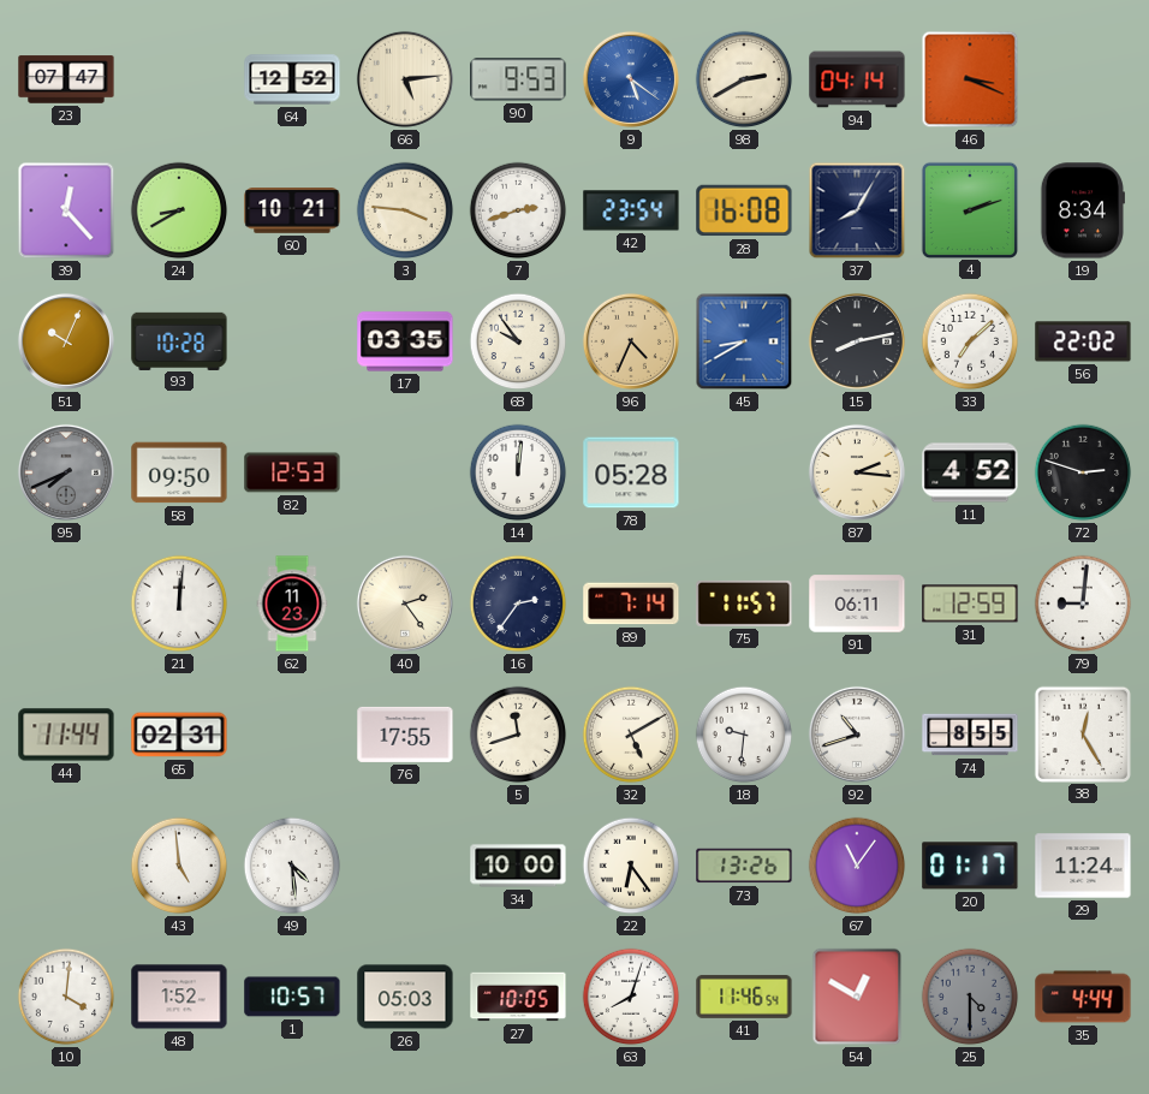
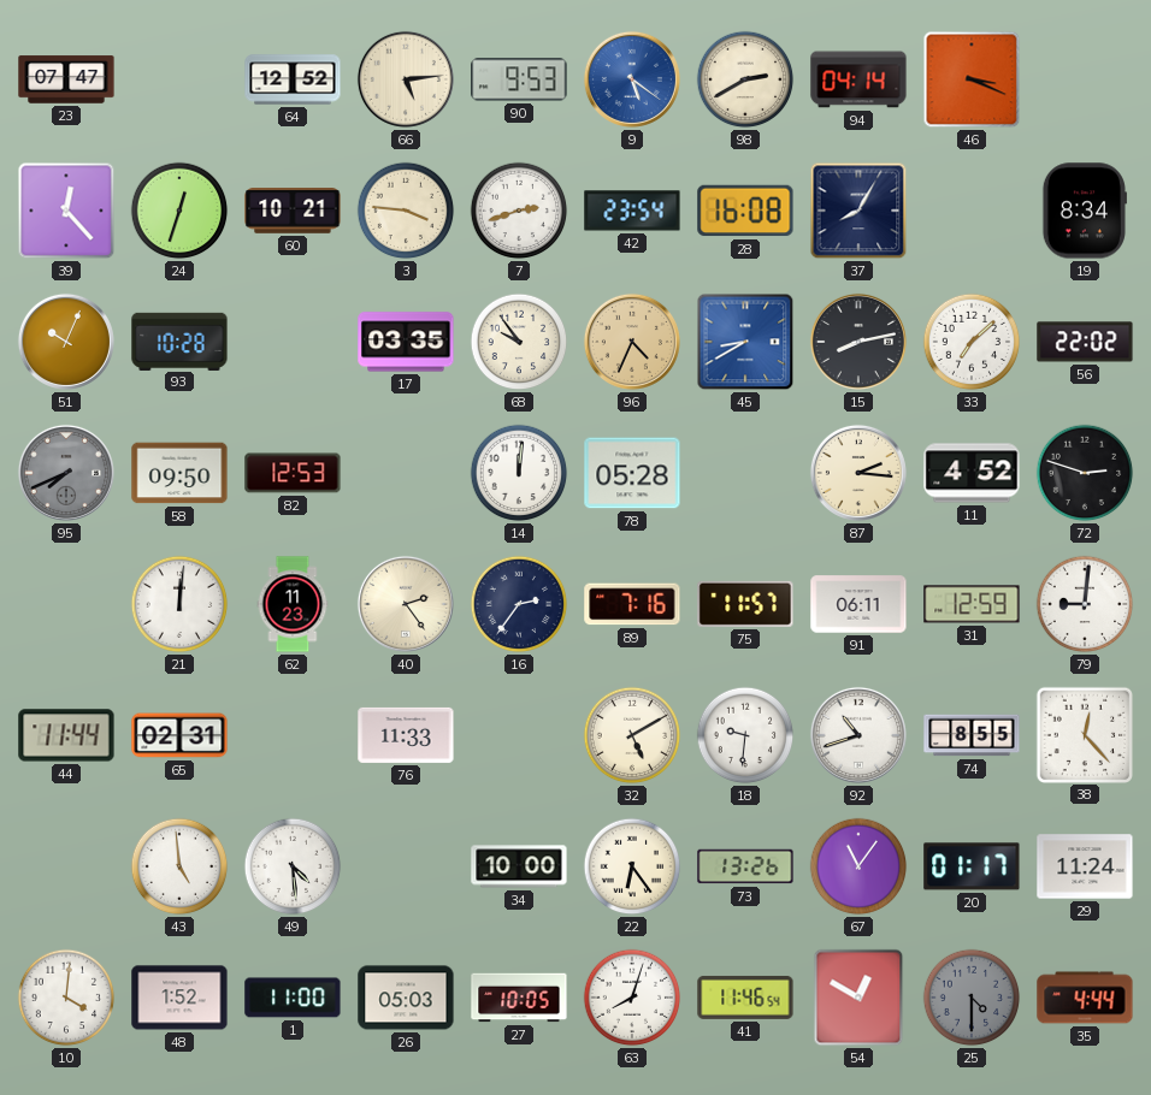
24: 8:40 -> 12:33 (179, 211)
4: 2:12 -> none (969, 209)
89: 7:14 -> 7:16 (632, 604)
76: 17:55 -> 11:33 (406, 735)
5: 11:42 -> none (518, 735)
38: 12:25 -> 12:23 (1084, 734)
1: 10:57 -> 11:00 (293, 998)
